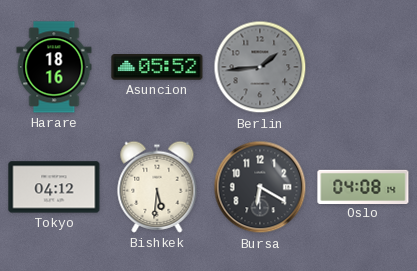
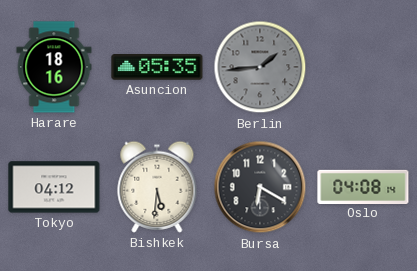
Asuncion: 05:52 -> 05:35 (157, 67)
